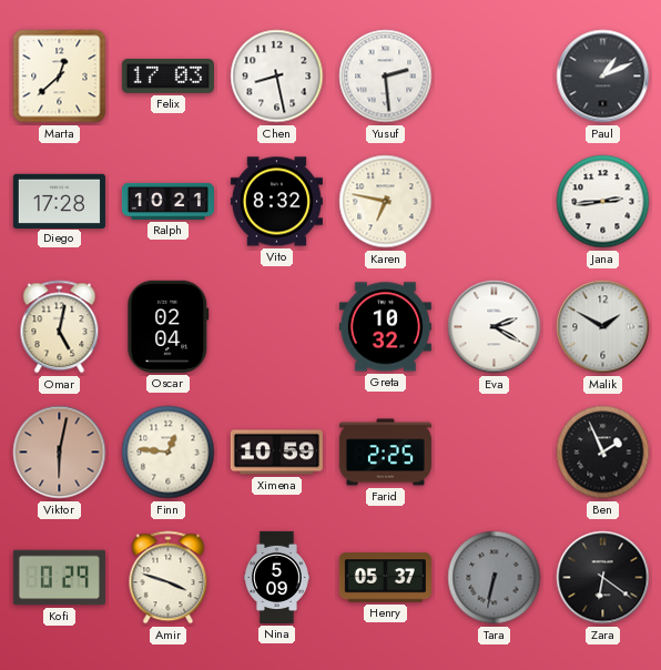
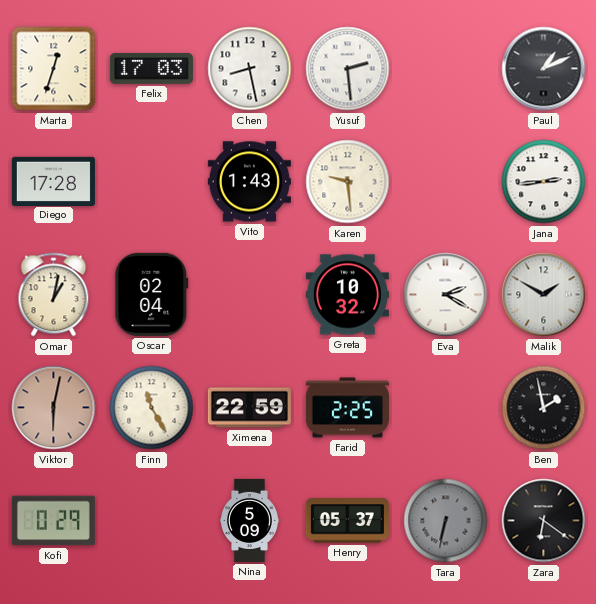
Marta: 12:38 -> 12:33 (54, 69)
Ralph: 10:21 -> none (167, 201)
Vito: 8:32 -> 1:43 (249, 182)
Karen: 6:47 -> 9:29 (348, 182)
Omar: 5:02 -> 1:02 (54, 295)
Finn: 12:46 -> 11:25 (152, 408)
Ximena: 10:59 -> 22:59 (249, 408)
Ben: 1:56 -> 1:58 (544, 408)
Amir: 3:48 -> none (169, 578)
